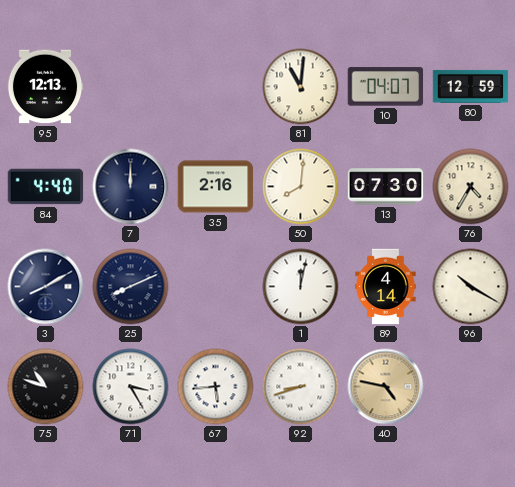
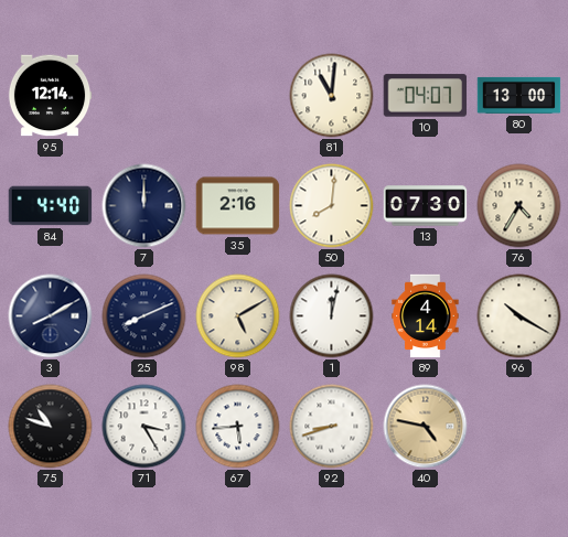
95: 12:13 -> 12:14 (50, 96)
80: 12:59 -> 13:00 (519, 95)
98: none -> 5:10 (238, 316)
